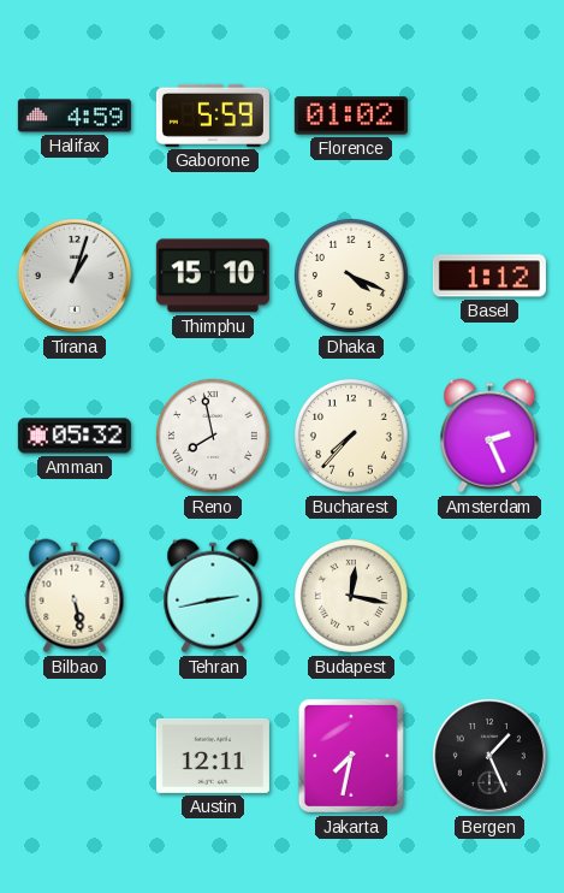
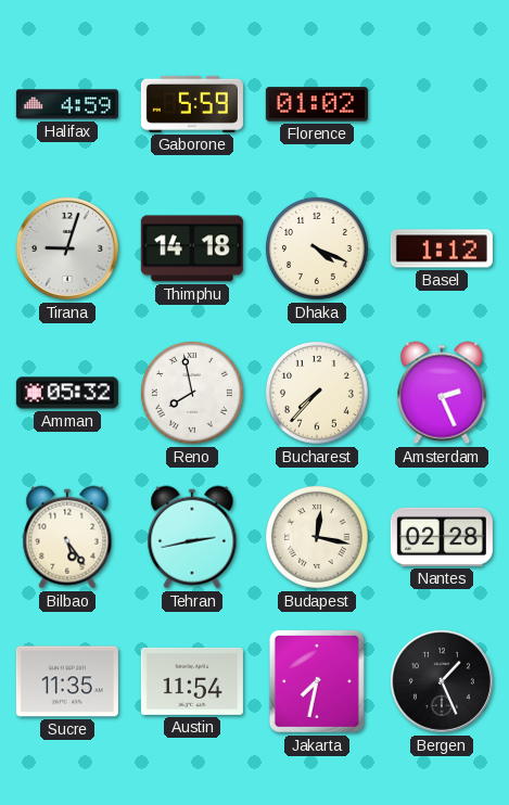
Tirana: 1:03 -> 9:03 (67, 248)
Thimphu: 15:10 -> 14:18 (192, 248)
Bilbao: 5:28 -> 5:24 (67, 537)
Nantes: none -> 02:28 (442, 537)
Sucre: none -> 11:35 (67, 681)
Austin: 12:11 -> 11:54 (192, 681)
